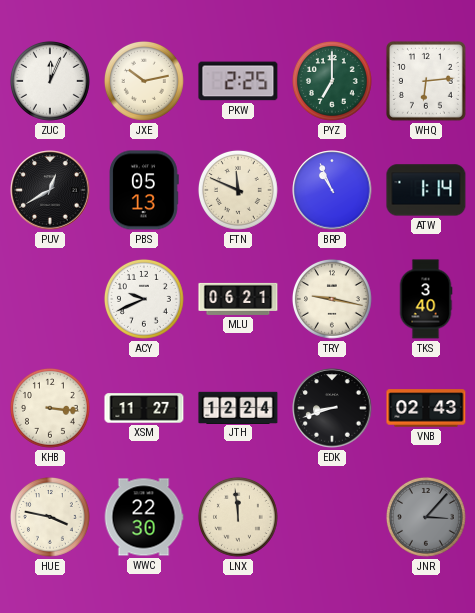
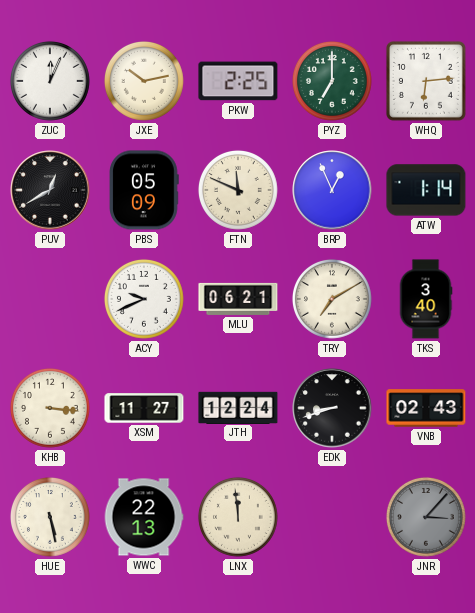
PBS: 05:13 -> 05:09 (145, 190)
BRP: 10:56 -> 12:56 (332, 190)
TRY: 9:17 -> 7:10 (332, 299)
HUE: 3:47 -> 5:28 (50, 517)
WWC: 22:30 -> 22:13 (144, 517)
